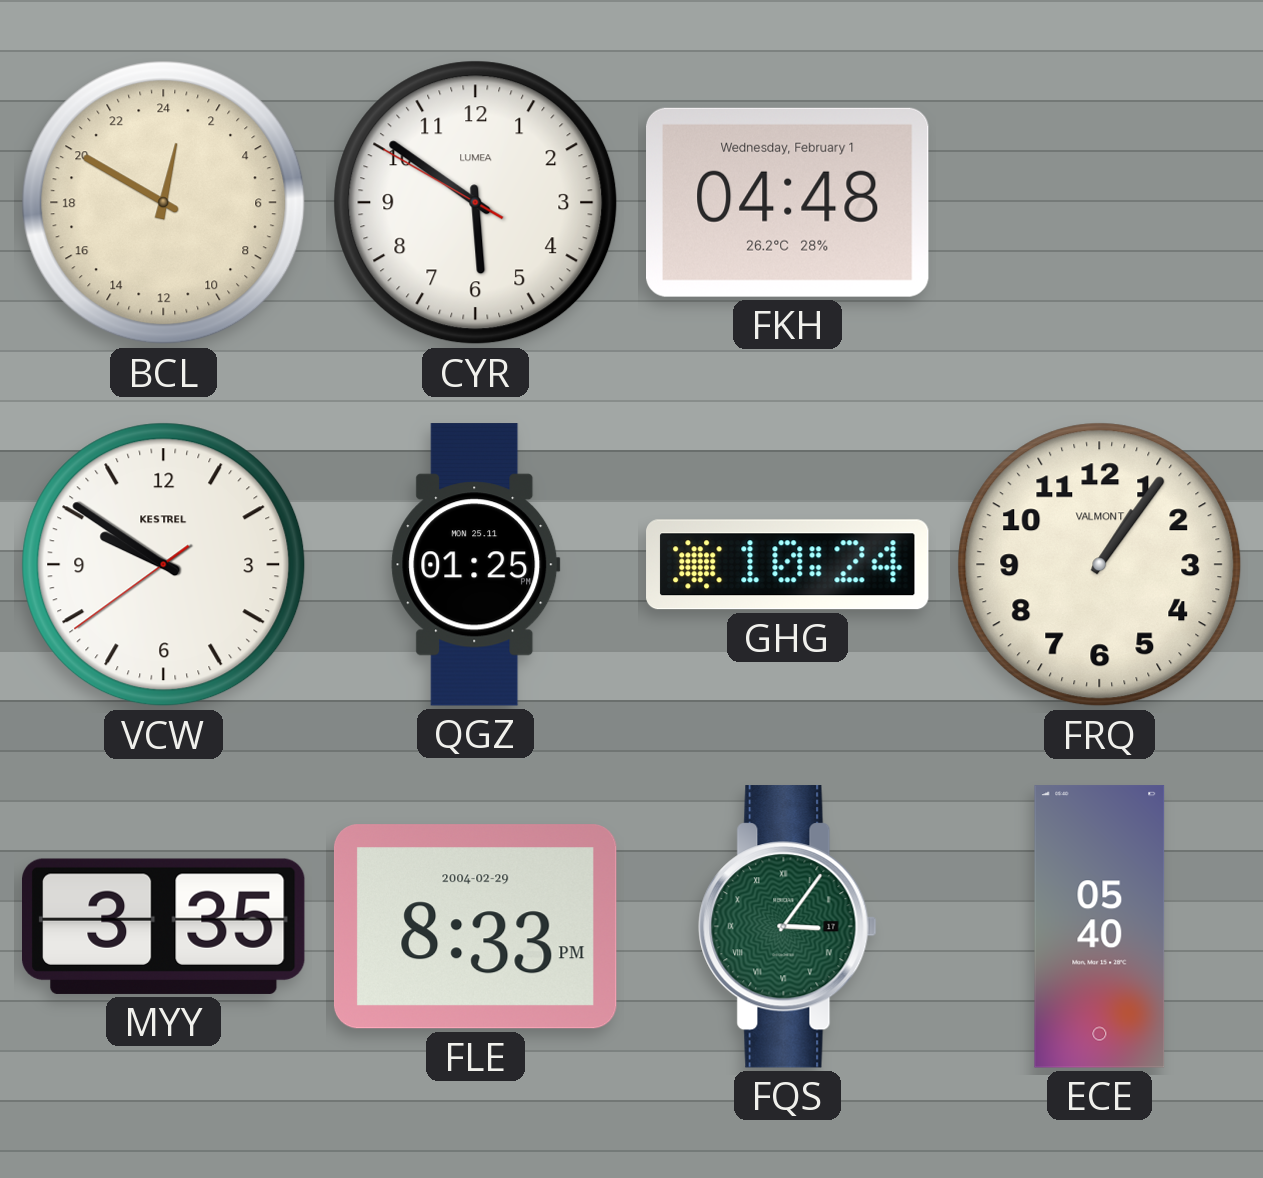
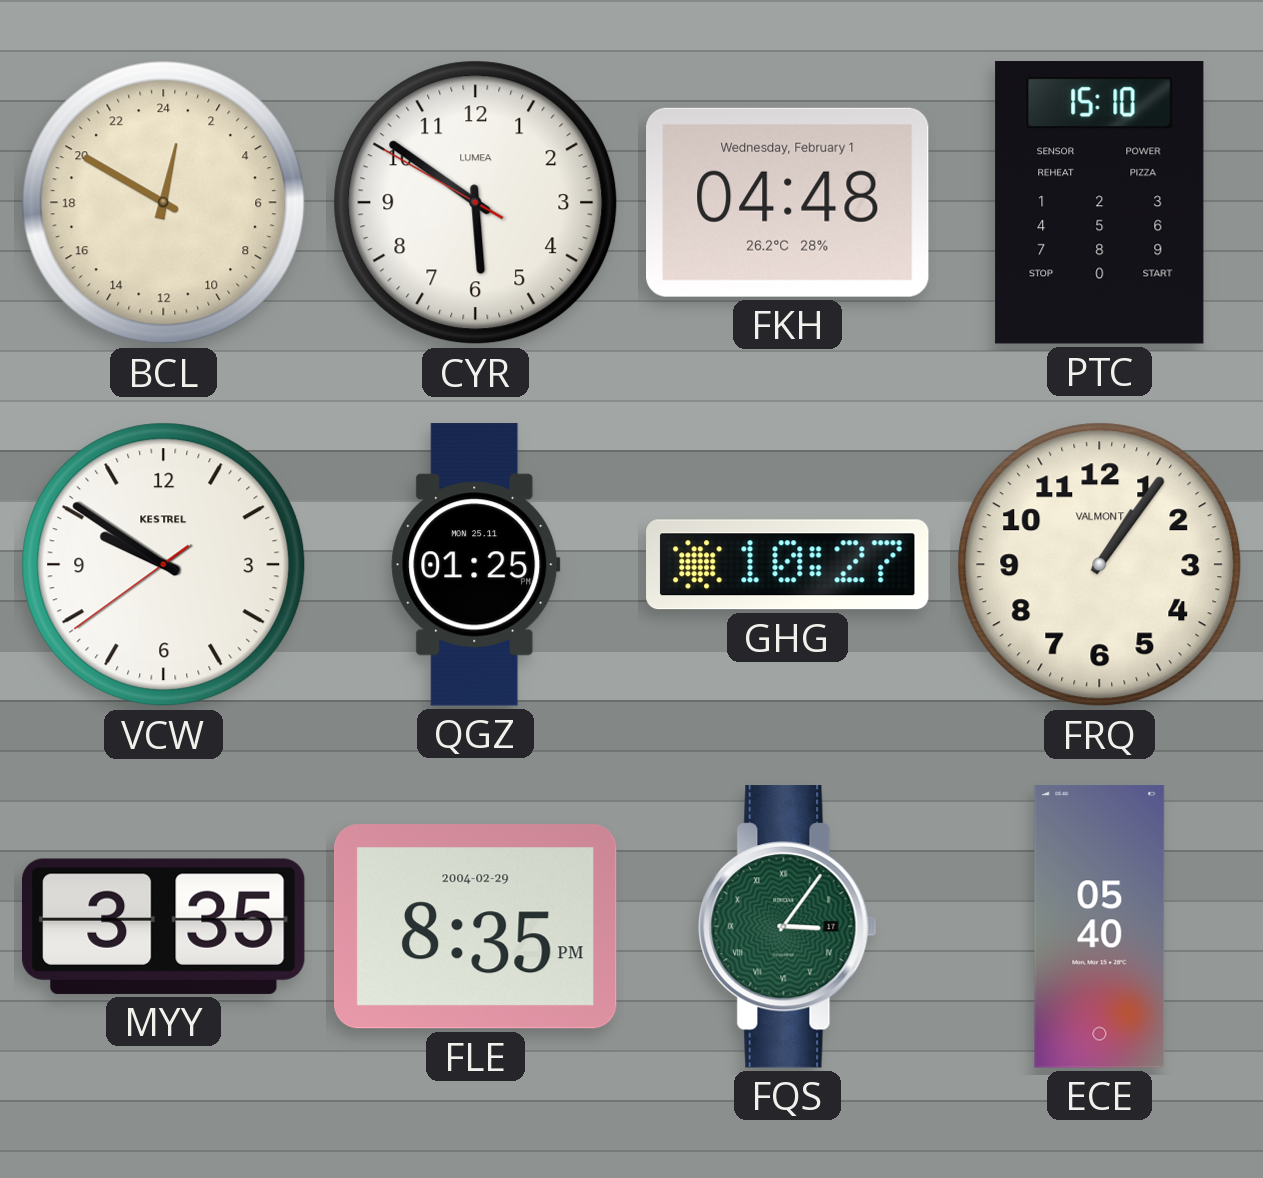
PTC: none -> 15:10 (1100, 203)
GHG: 10:24 -> 10:27 (788, 565)
FLE: 8:33 -> 8:35 (475, 927)
